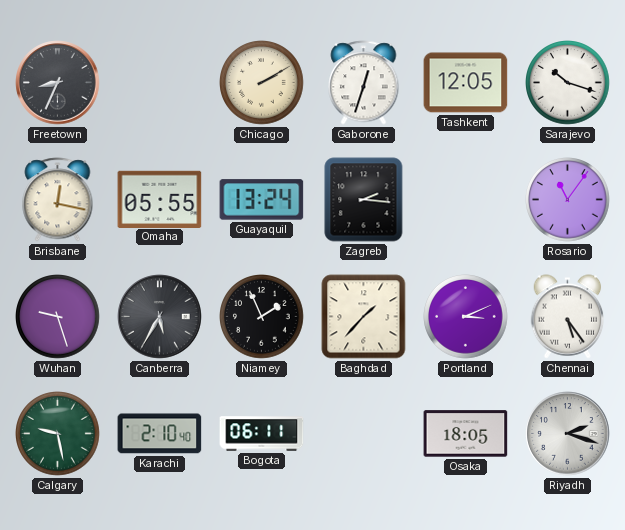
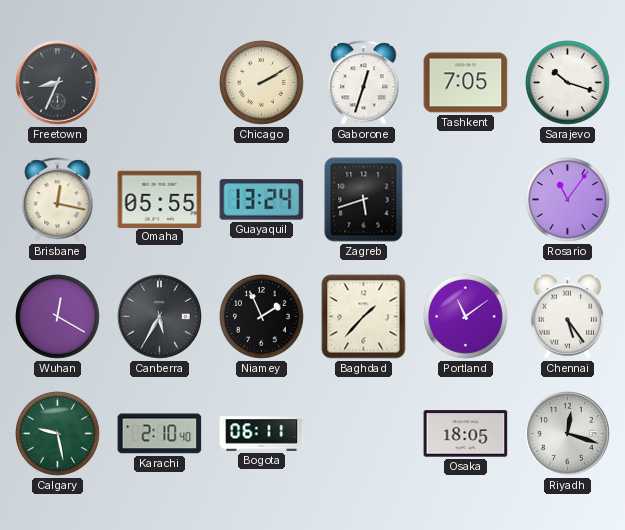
Tashkent: 12:05 -> 7:05 (466, 83)
Zagreb: 2:16 -> 5:42 (364, 200)
Wuhan: 9:27 -> 12:20 (58, 317)
Portland: 3:11 -> 11:09 (466, 317)
Riyadh: 2:18 -> 12:18 (568, 434)
